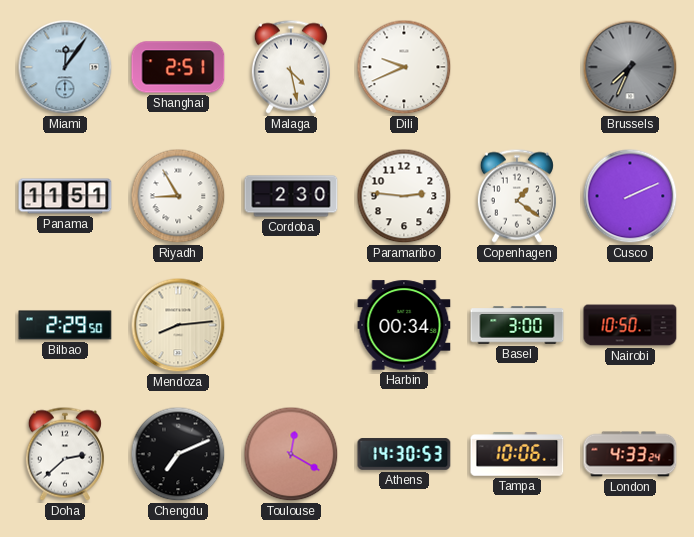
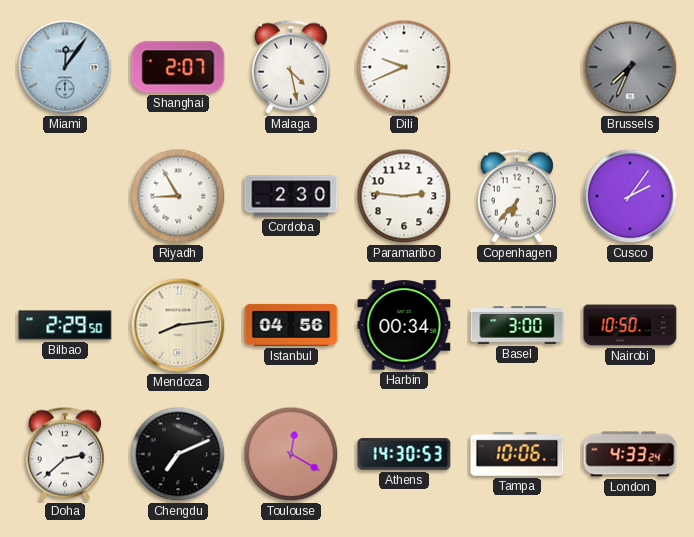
Shanghai: 2:51 -> 2:07 (178, 67)
Panama: 11:51 -> none (65, 196)
Copenhagen: 1:21 -> 6:37 (517, 196)
Cusco: 2:11 -> 2:06 (630, 196)
Istanbul: none -> 04:56 (291, 325)
